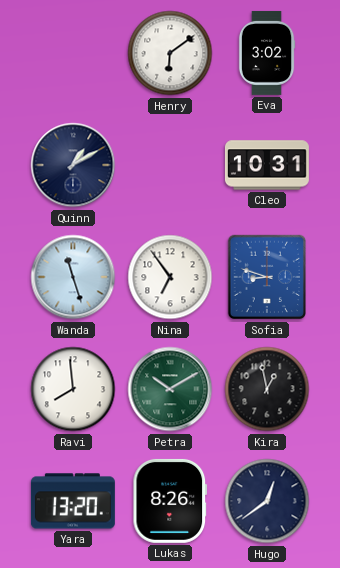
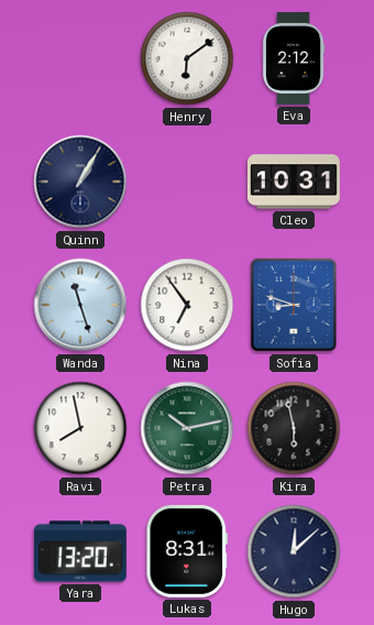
Eva: 3:02 -> 2:12 (294, 58)
Quinn: 1:10 -> 1:05 (80, 182)
Ravi: 7:59 -> 7:58 (80, 428)
Petra: 10:10 -> 10:13 (187, 428)
Kira: 12:58 -> 5:58 (294, 428)
Lukas: 8:26 -> 8:31 (187, 551)
Hugo: 12:39 -> 12:08 (294, 551)
